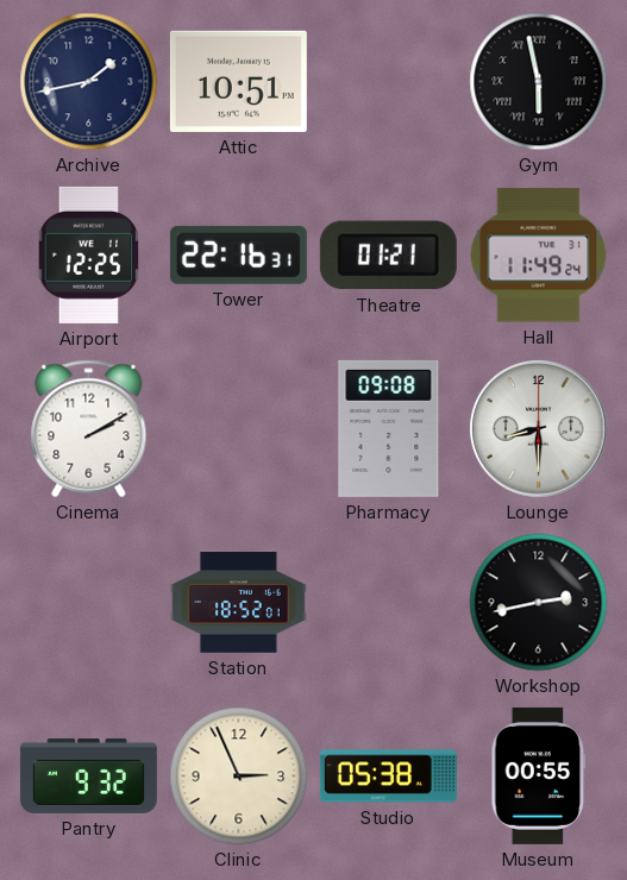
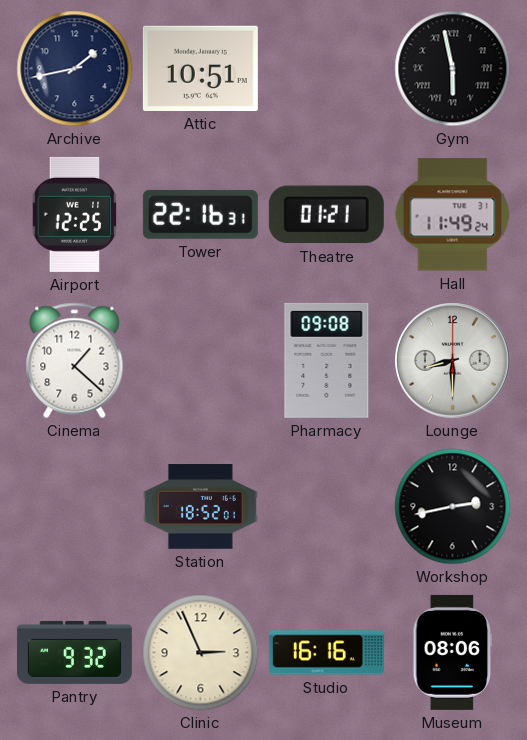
Cinema: 2:10 -> 1:22 (75, 361)
Studio: 05:38 -> 16:16 (326, 653)
Museum: 00:55 -> 08:06 (453, 652)
